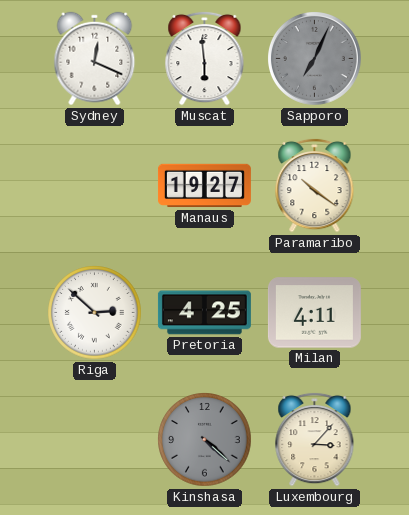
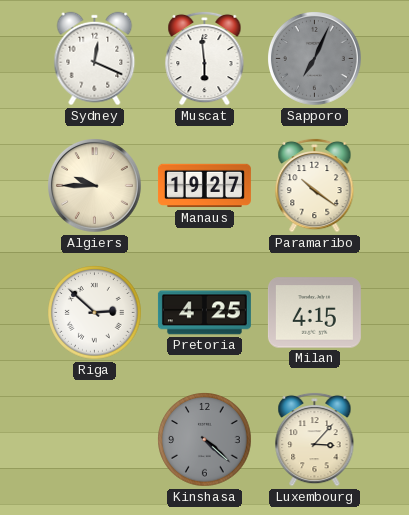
Algiers: none -> 9:45 (95, 186)
Milan: 4:11 -> 4:15 (314, 313)
